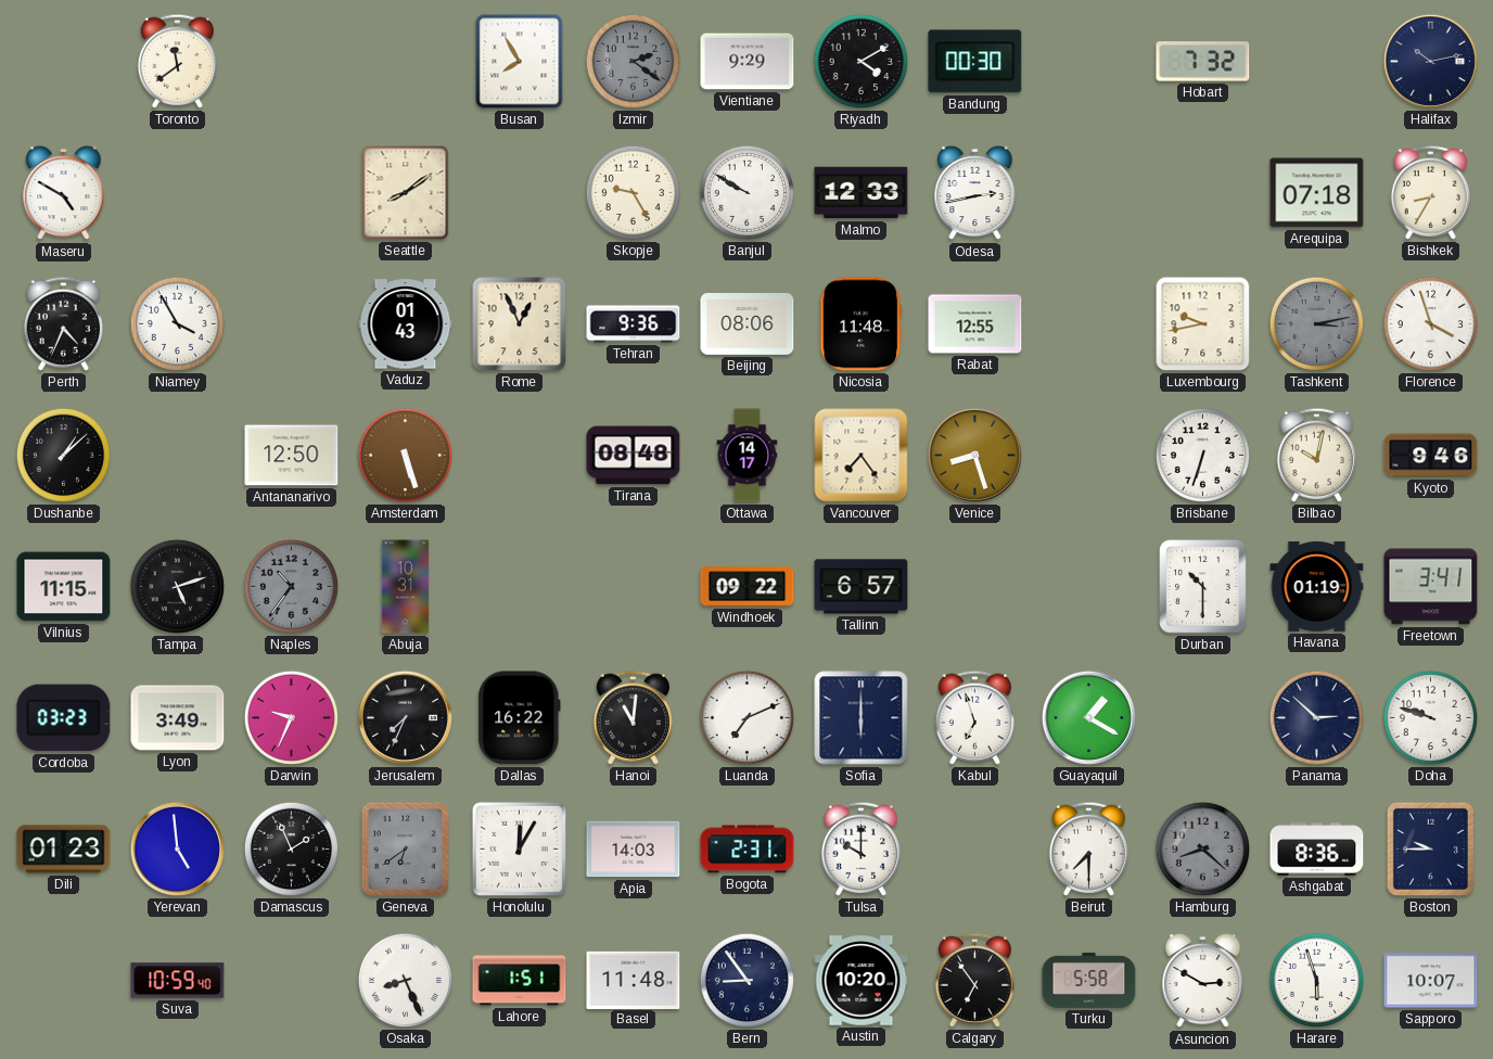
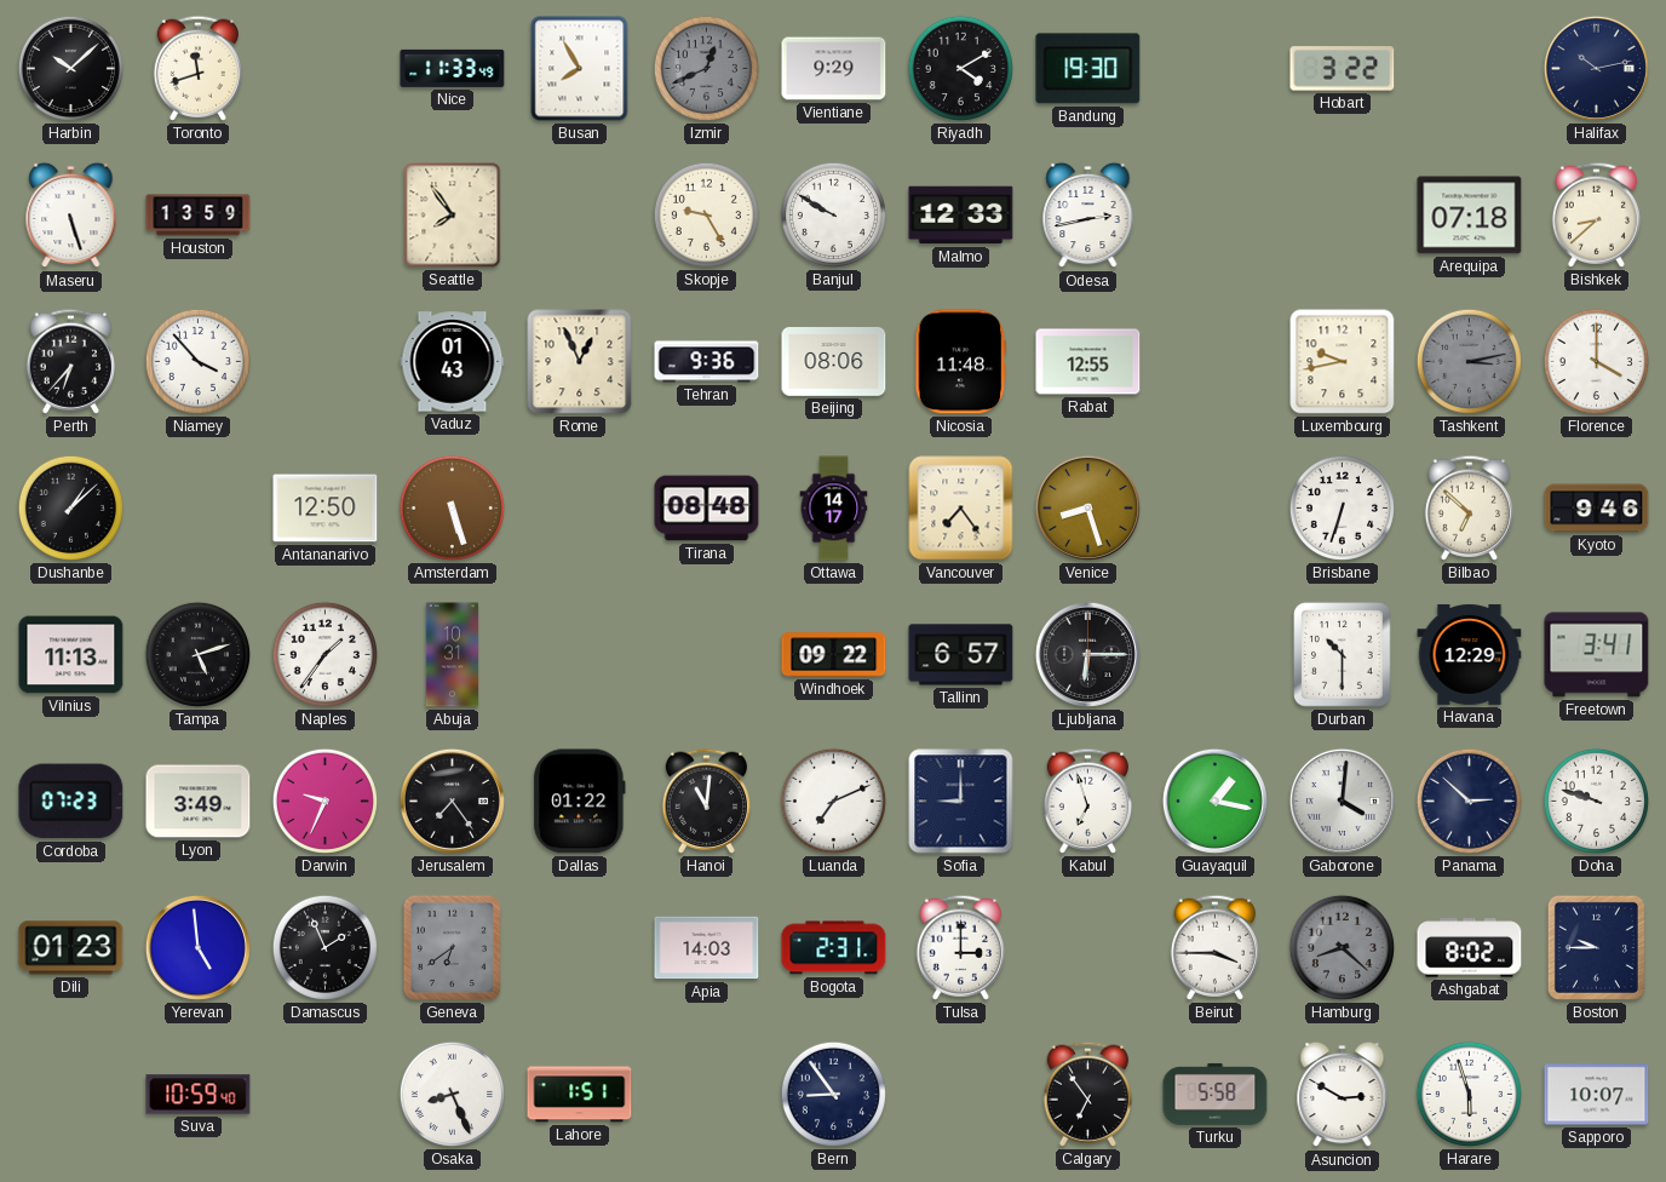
Harbin: none -> 10:08 (70, 68)
Toronto: 11:39 -> 11:42 (197, 68)
Nice: none -> 11:33 (453, 68)
Izmir: 2:21 -> 12:41 (706, 68)
Bandung: 00:30 -> 19:30 (1088, 69)
Hobart: 7:32 -> 3:22 (1343, 69)
Maseru: 4:50 -> 5:27 (71, 216)
Houston: none -> 13:59 (199, 216)
Seattle: 8:09 -> 7:54 (453, 216)
Bishkek: 8:35 -> 8:38 (1596, 214)
Perth: 4:34 -> 6:37 (70, 361)
Niamey: 3:55 -> 3:53 (197, 361)
Florence: 3:57 -> 4:00 (1596, 361)
Bilbao: 10:02 -> 6:52 (1469, 507)
Vilnius: 11:15 -> 11:13 (71, 655)
Naples: 10:36 -> 1:36 (324, 654)
Naples dial: grey -> white (324, 654)
Ljubljana: none -> 6:15 (1087, 654)
Havana: 01:19 -> 12:29 (1470, 654)
Cordoba: 03:23 -> 07:23 (71, 802)
Jerusalem: 7:34 -> 7:24 (452, 801)
Dallas: 16:22 -> 01:22 (580, 802)
Sofia: 6:00 -> 9:00 (961, 802)
Guayaquil: 1:20 -> 1:17 (1214, 801)
Gaborone: none -> 4:01 (1342, 801)
Honolulu: 12:05 -> none (519, 849)
Tulsa: 10:00 -> 3:00 (960, 947)
Beirut: 7:30 -> 3:45 (1214, 947)
Ashgabat: 8:36 -> 8:02 (1470, 948)
Basel: 11:48 -> none (634, 980)
Austin: 10:20 -> none (862, 981)
